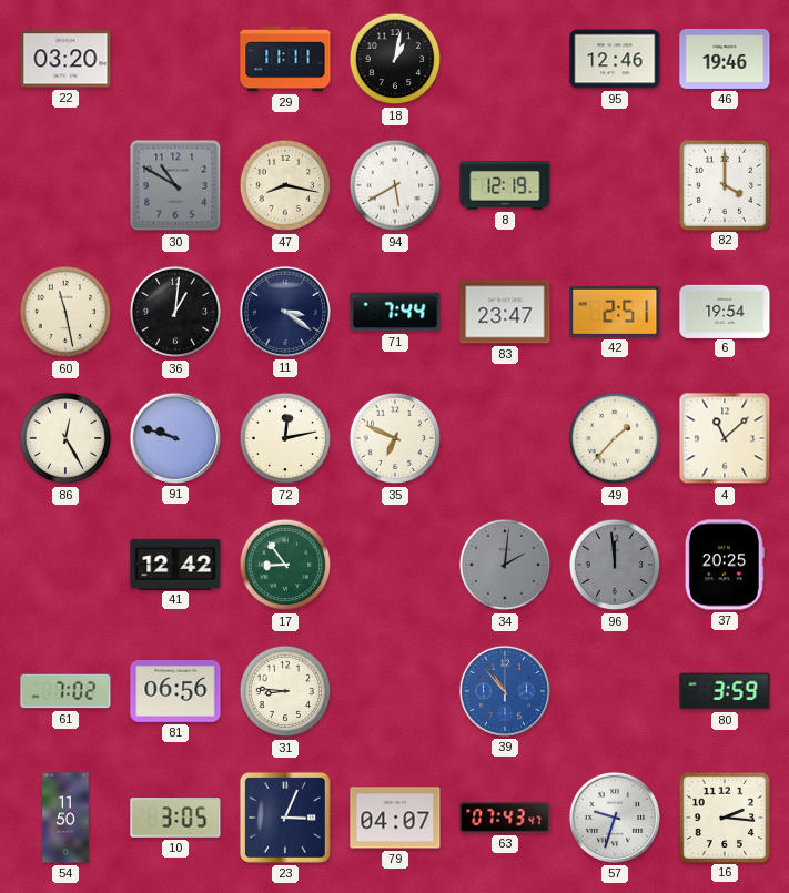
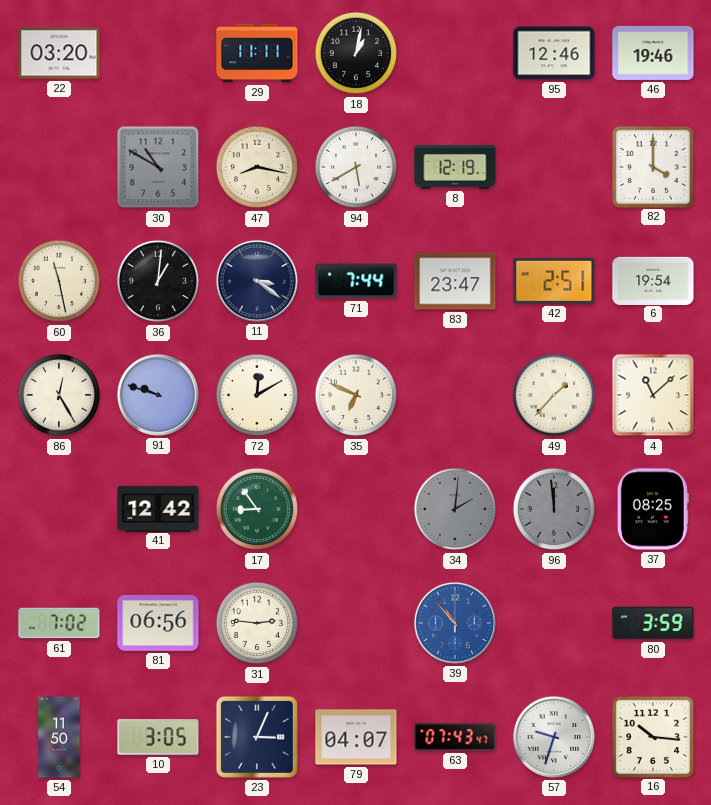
72: 12:13 -> 12:10 (257, 395)
37: 20:25 -> 08:25 (653, 509)
31: 8:46 -> 2:46 (257, 623)
16: 2:16 -> 10:16 (652, 736)
